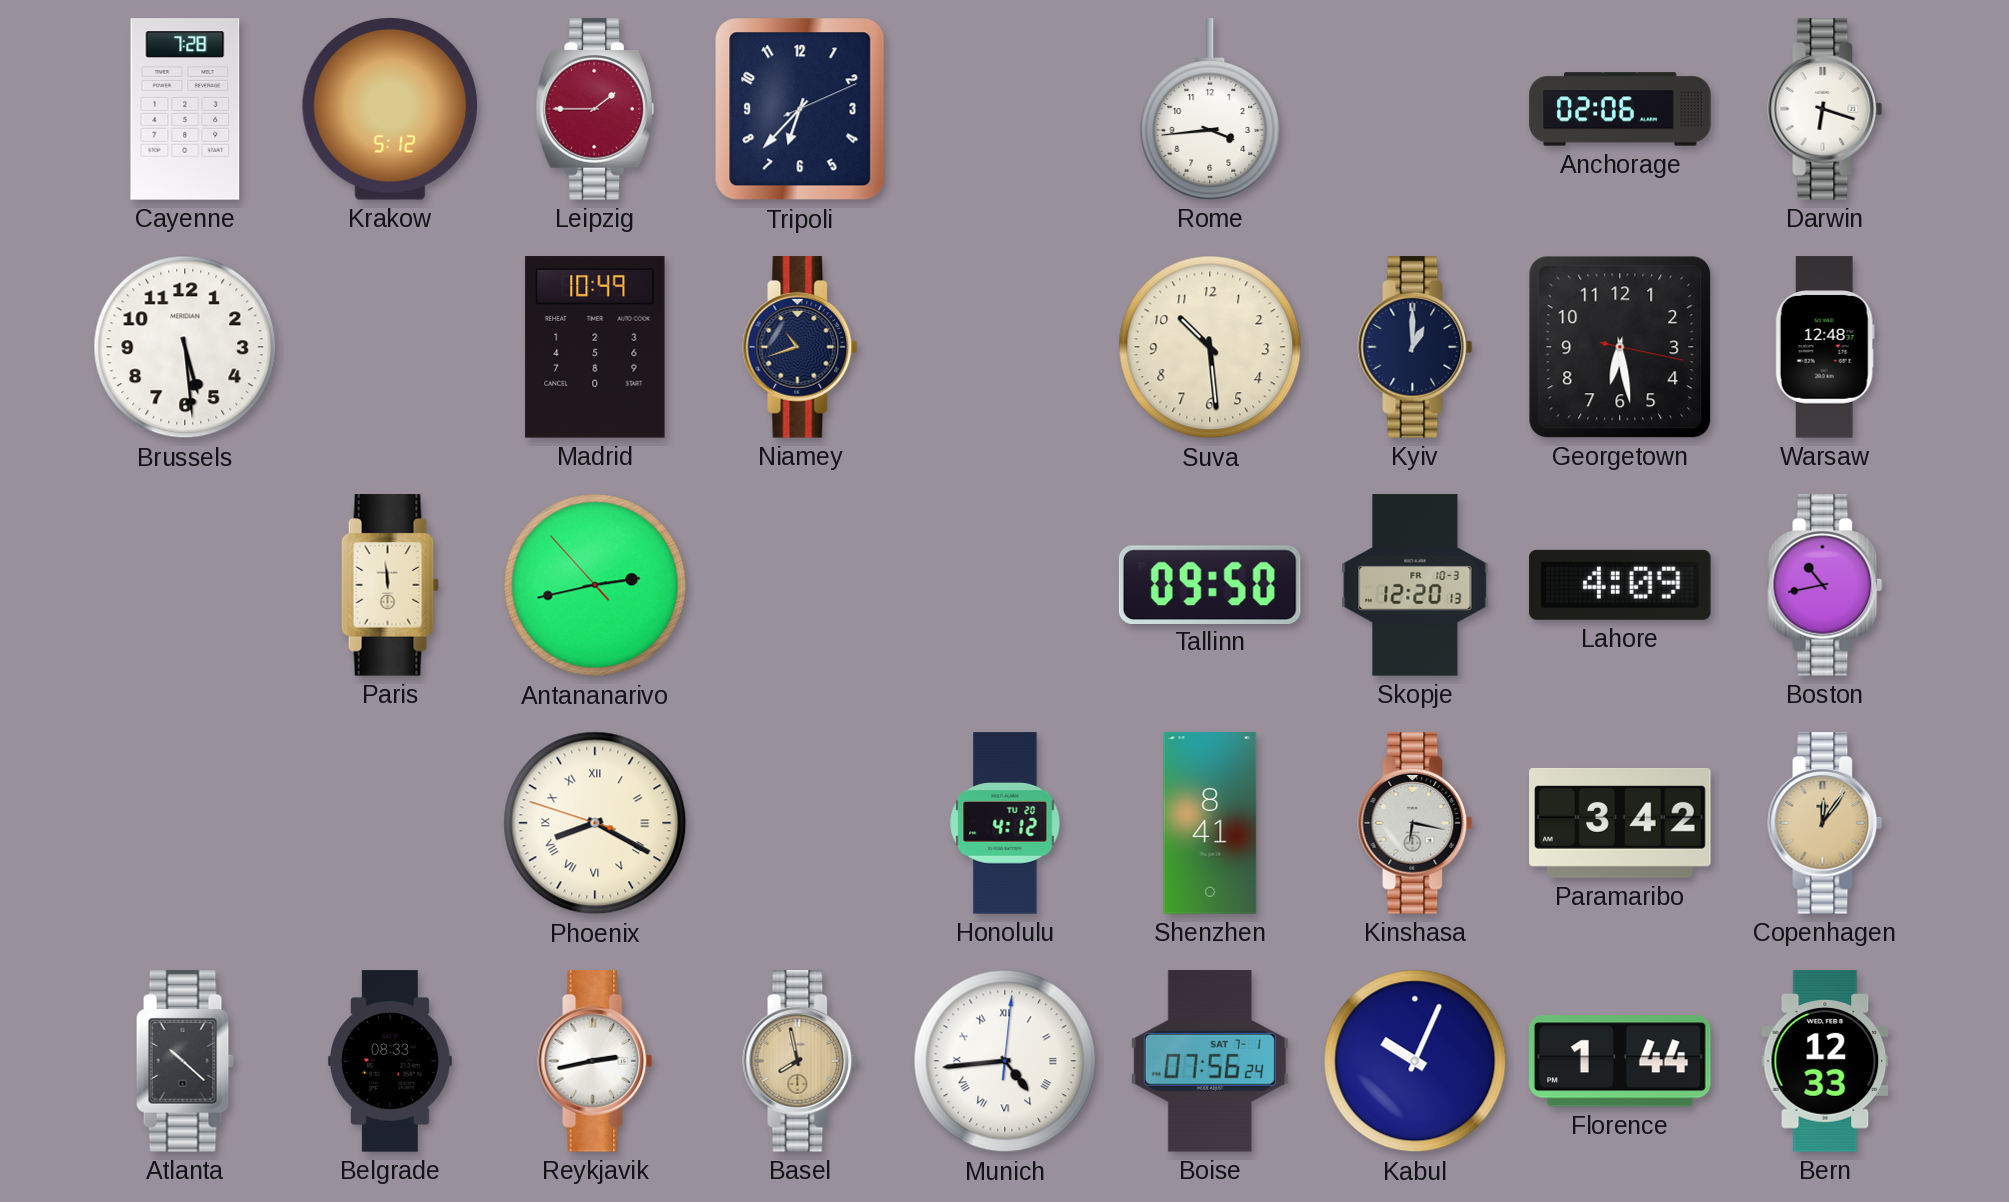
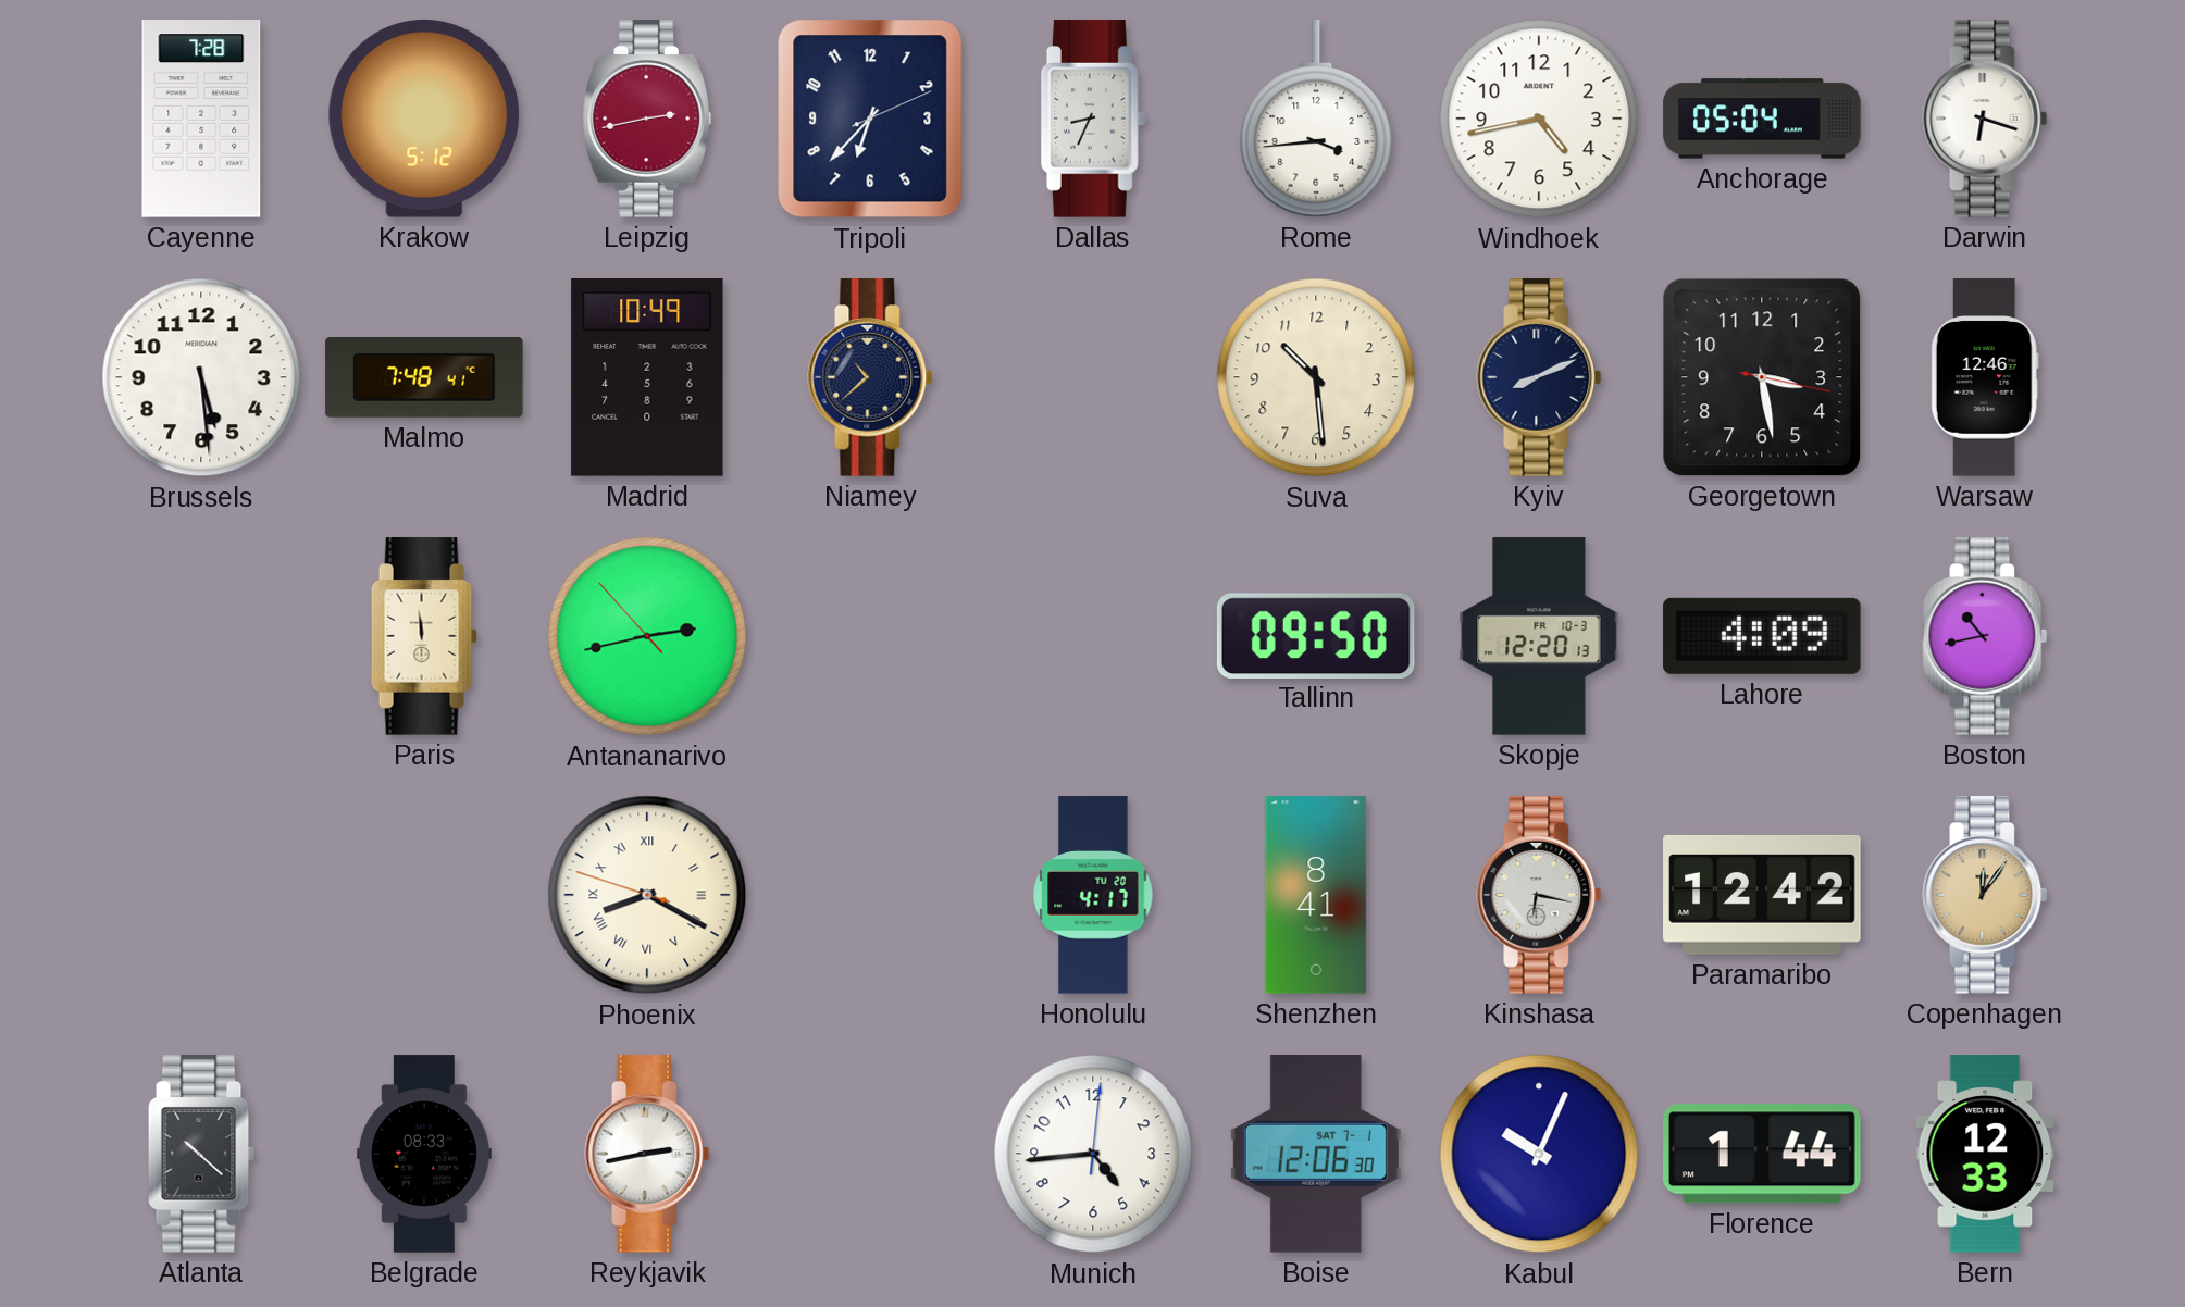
Leipzig: 1:45 -> 2:43 (647, 119)
Dallas: none -> 8:34 (1093, 119)
Windhoek: none -> 4:43 (1539, 119)
Anchorage: 02:06 -> 05:04 (1762, 119)
Malmo: none -> 7:48 (424, 378)
Niamey: 10:42 -> 10:38 (870, 377)
Kyiv: 1:00 -> 8:11 (1539, 377)
Georgetown: 6:28 -> 3:28 (1762, 377)
Warsaw: 12:48 -> 12:46 (1985, 377)
Honolulu: 4:12 -> 4:17 (1093, 895)
Paramaribo: 3:42 -> 12:42 (1762, 895)
Basel: 7:58 -> none (800, 1061)
Munich numerals: Roman -> Arabic (1093, 1154)
Boise: 07:56 -> 12:06 (1316, 1154)
